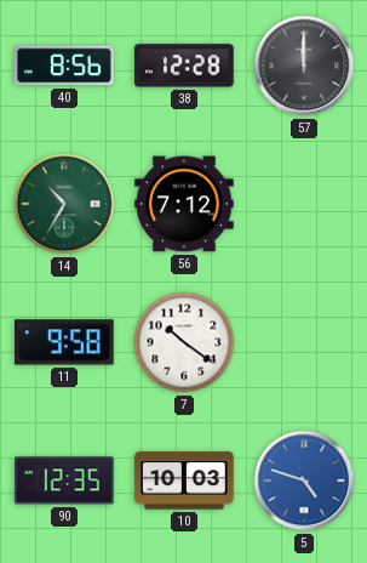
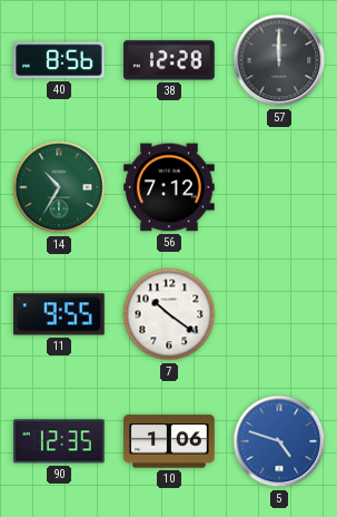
11: 9:58 -> 9:55 (59, 314)
10: 10:03 -> 1:06 (169, 441)
